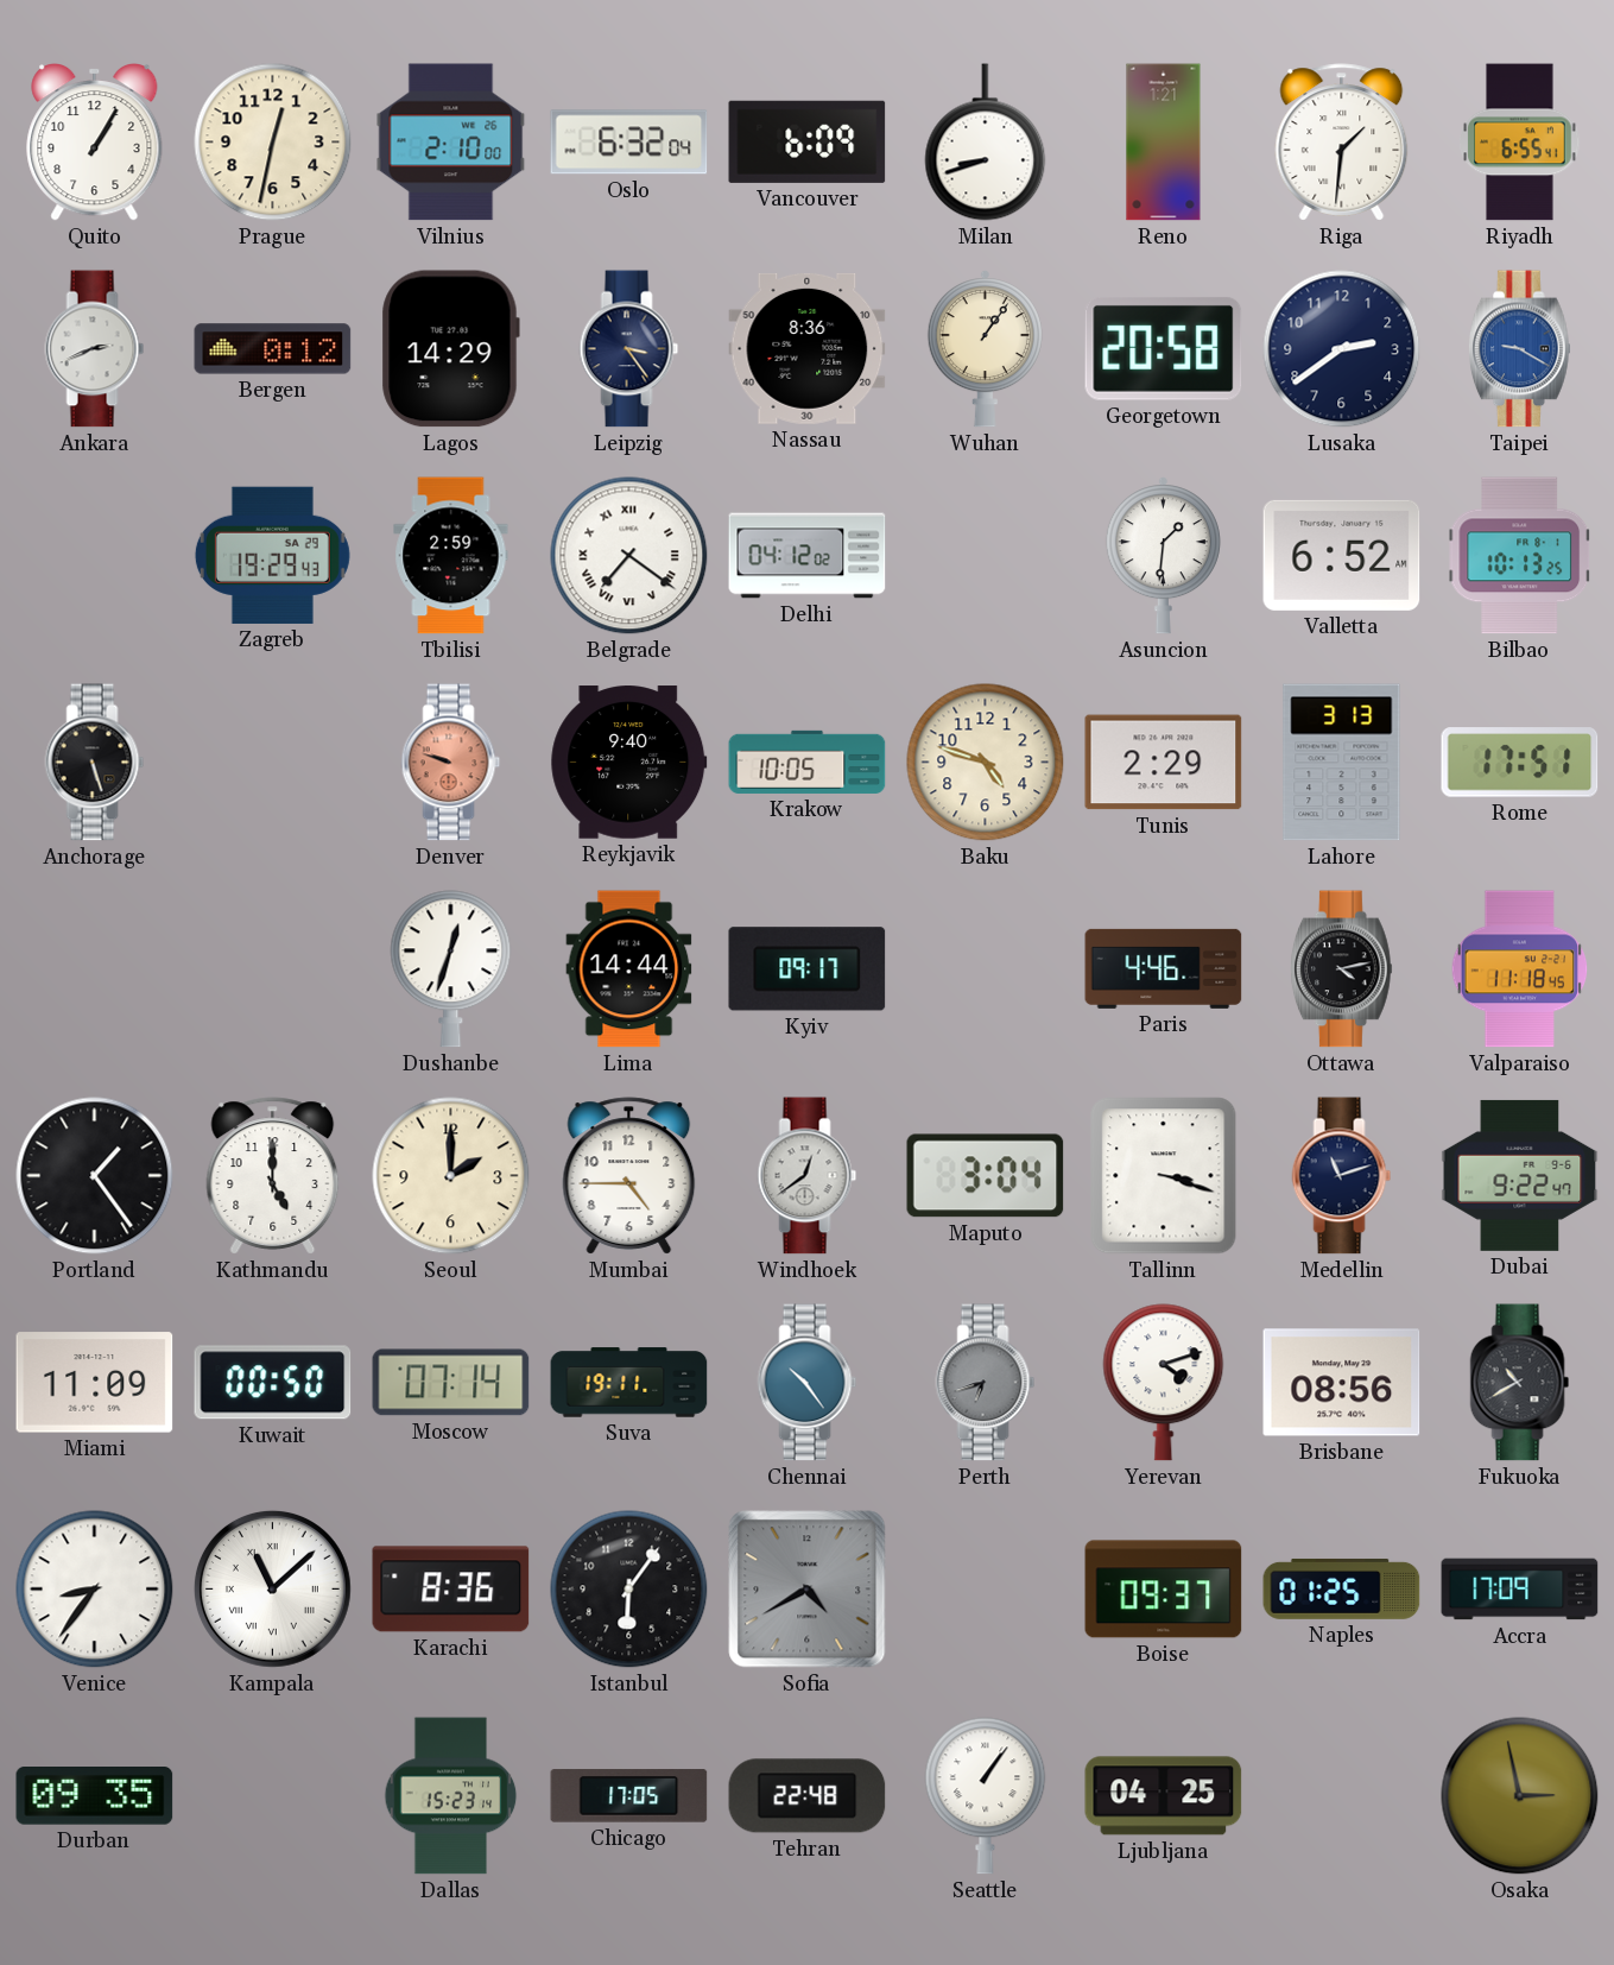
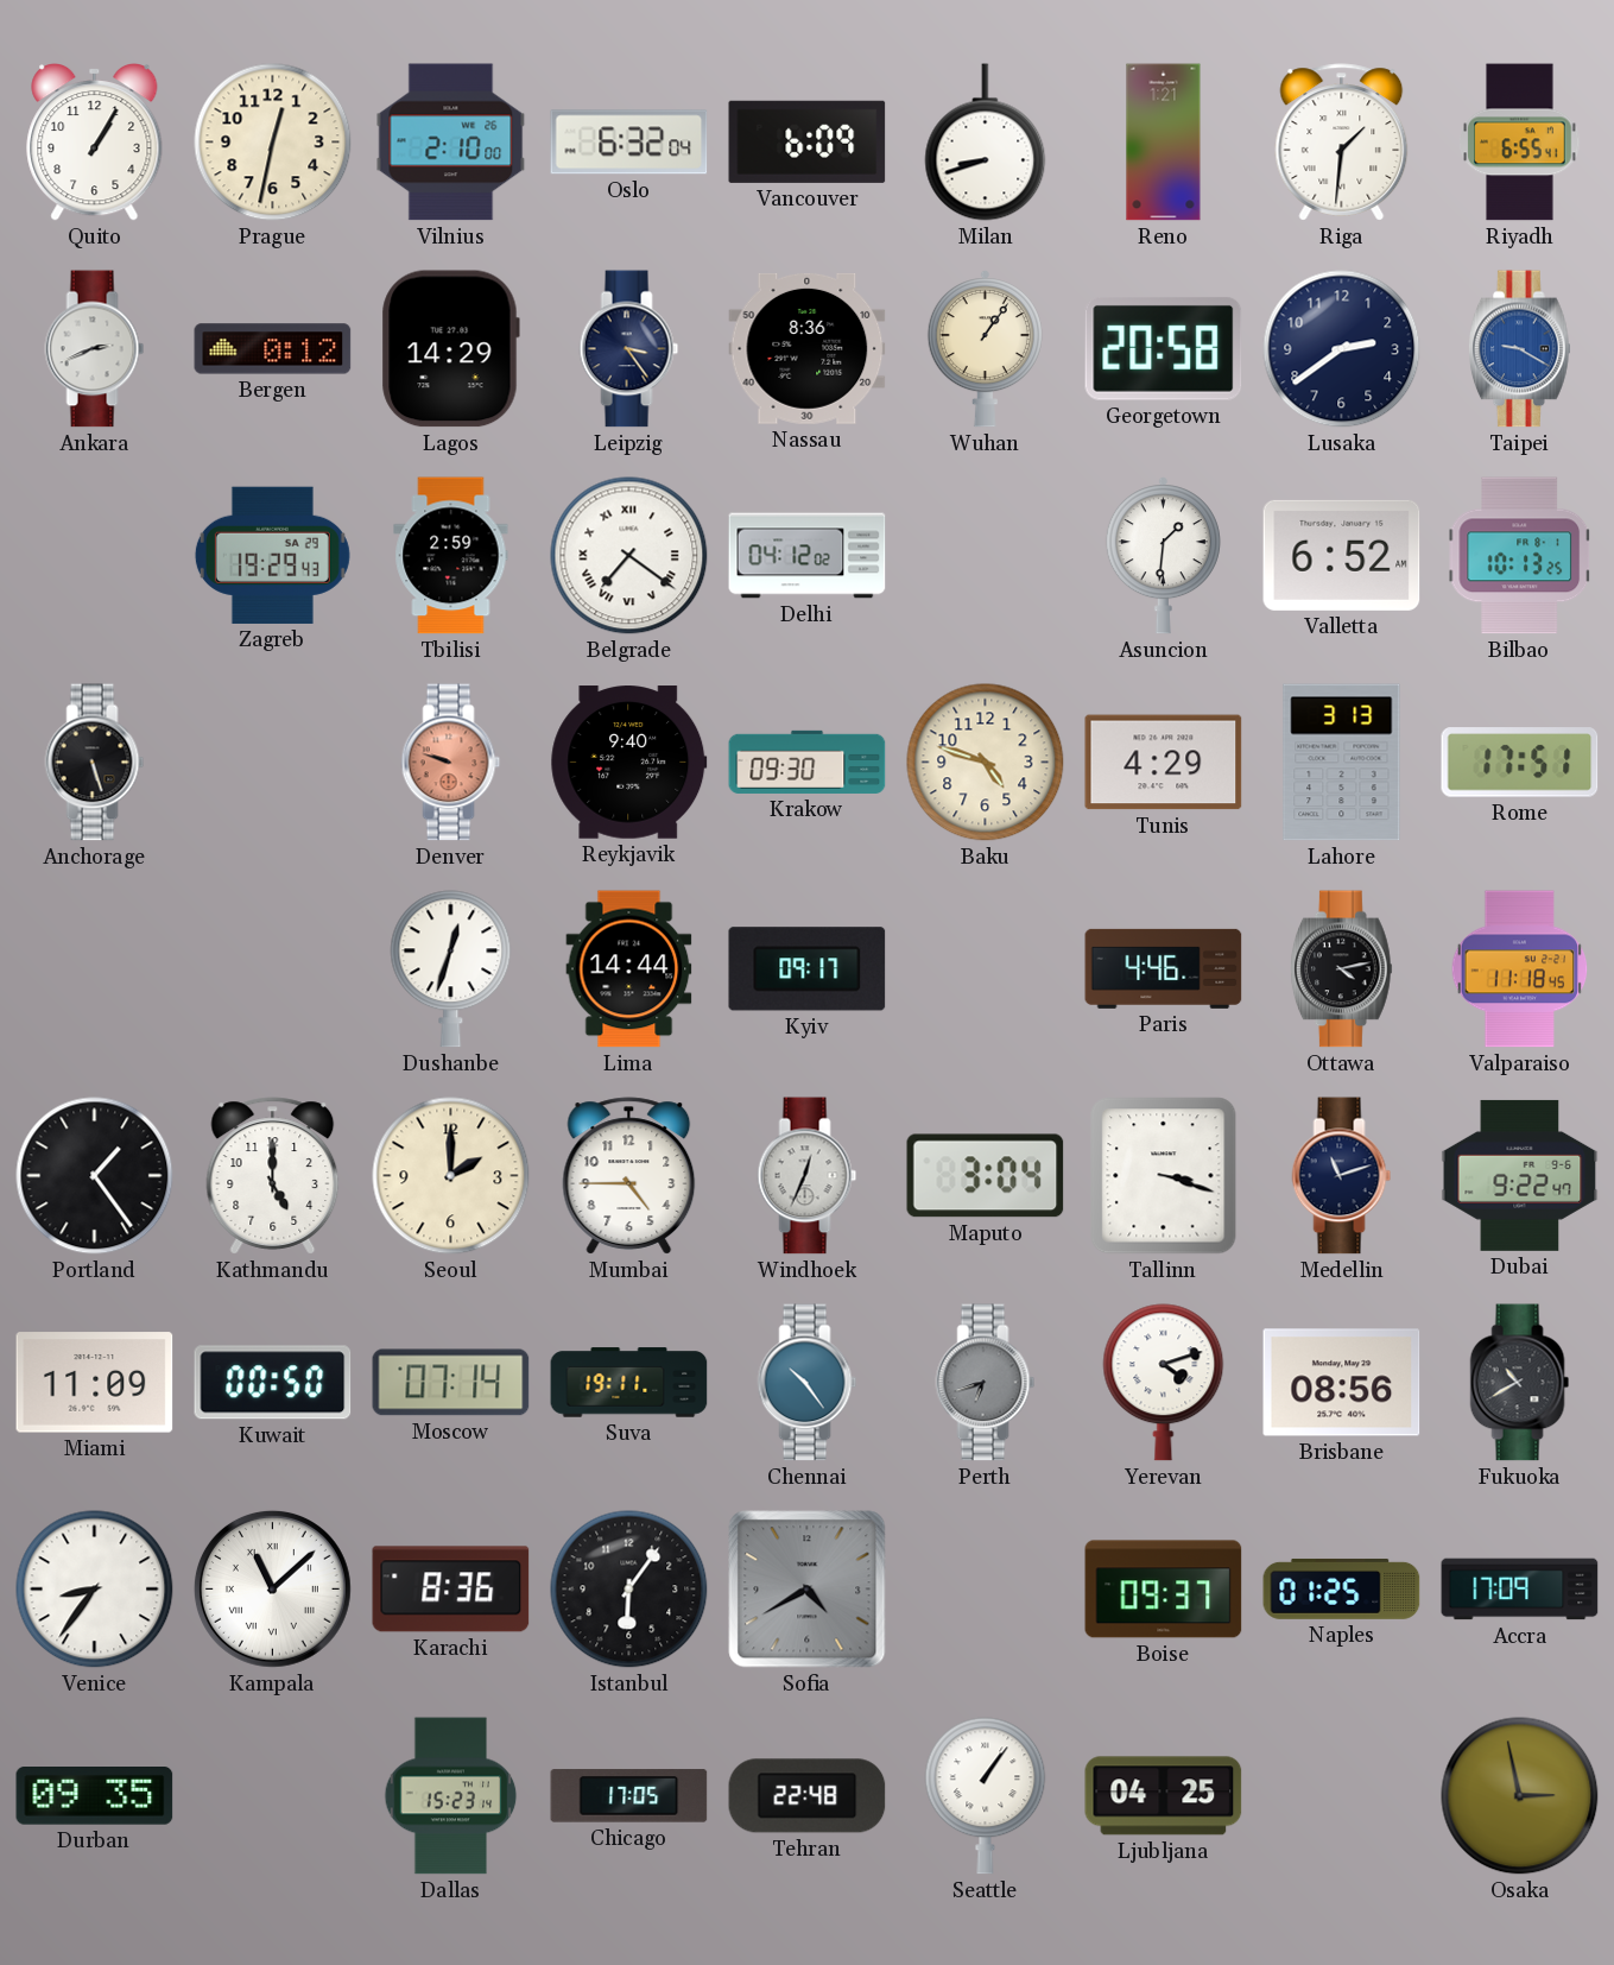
Krakow: 10:05 -> 09:30 (808, 762)
Tunis: 2:29 -> 4:29 (1164, 763)
Windhoek: 12:39 -> 12:34 (808, 1176)
